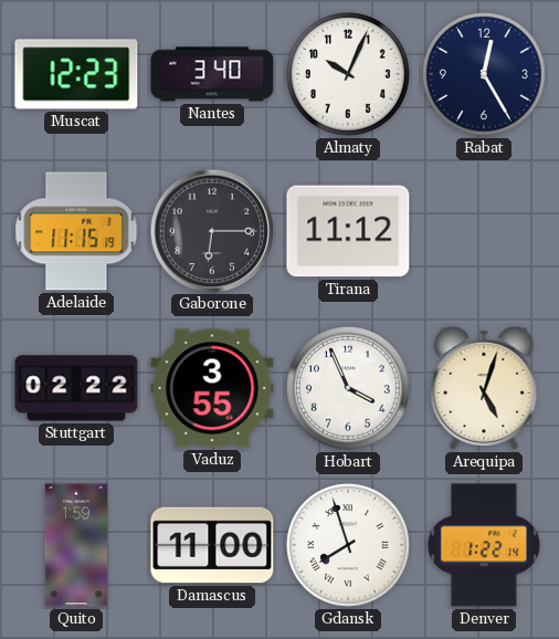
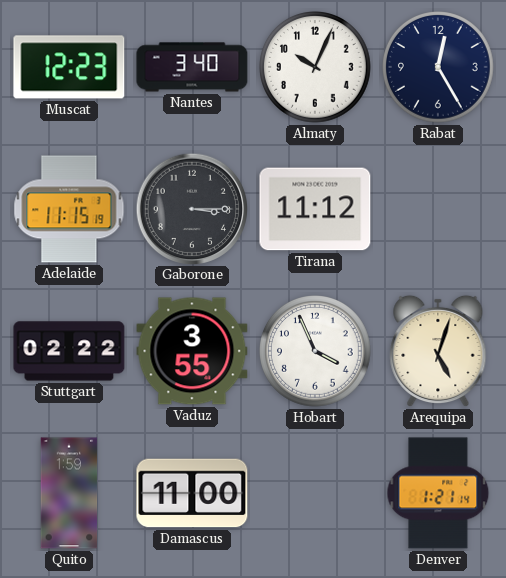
Gaborone: 6:15 -> 3:15 (191, 208)
Gdansk: 7:57 -> none (349, 546)
Denver: 1:22 -> 1:21 (438, 493)
